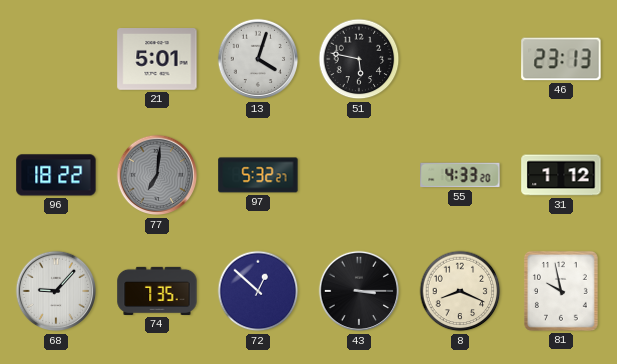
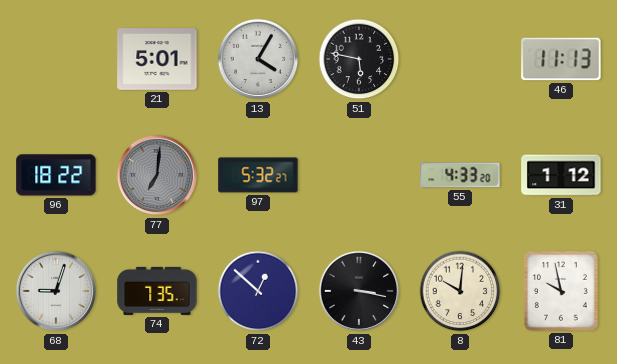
13: 4:03 -> 4:05 (258, 59)
46: 23:13 -> 11:13 (561, 59)
68: 9:07 -> 9:03 (56, 291)
43: 3:15 -> 3:17 (359, 291)
8: 8:19 -> 10:01 (460, 291)
